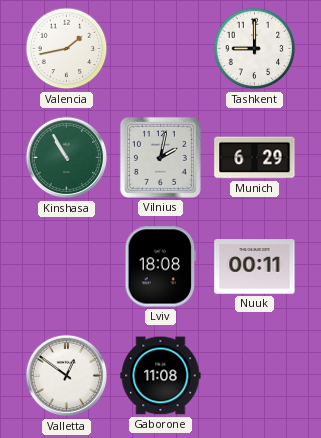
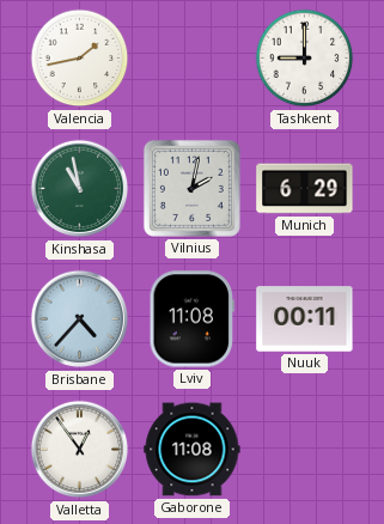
Kinshasa: 10:55 -> 10:58 (80, 189)
Brisbane: none -> 4:37 (80, 319)
Lviv: 18:08 -> 11:08 (193, 319)
Valletta: 12:51 -> 12:54 (80, 450)
